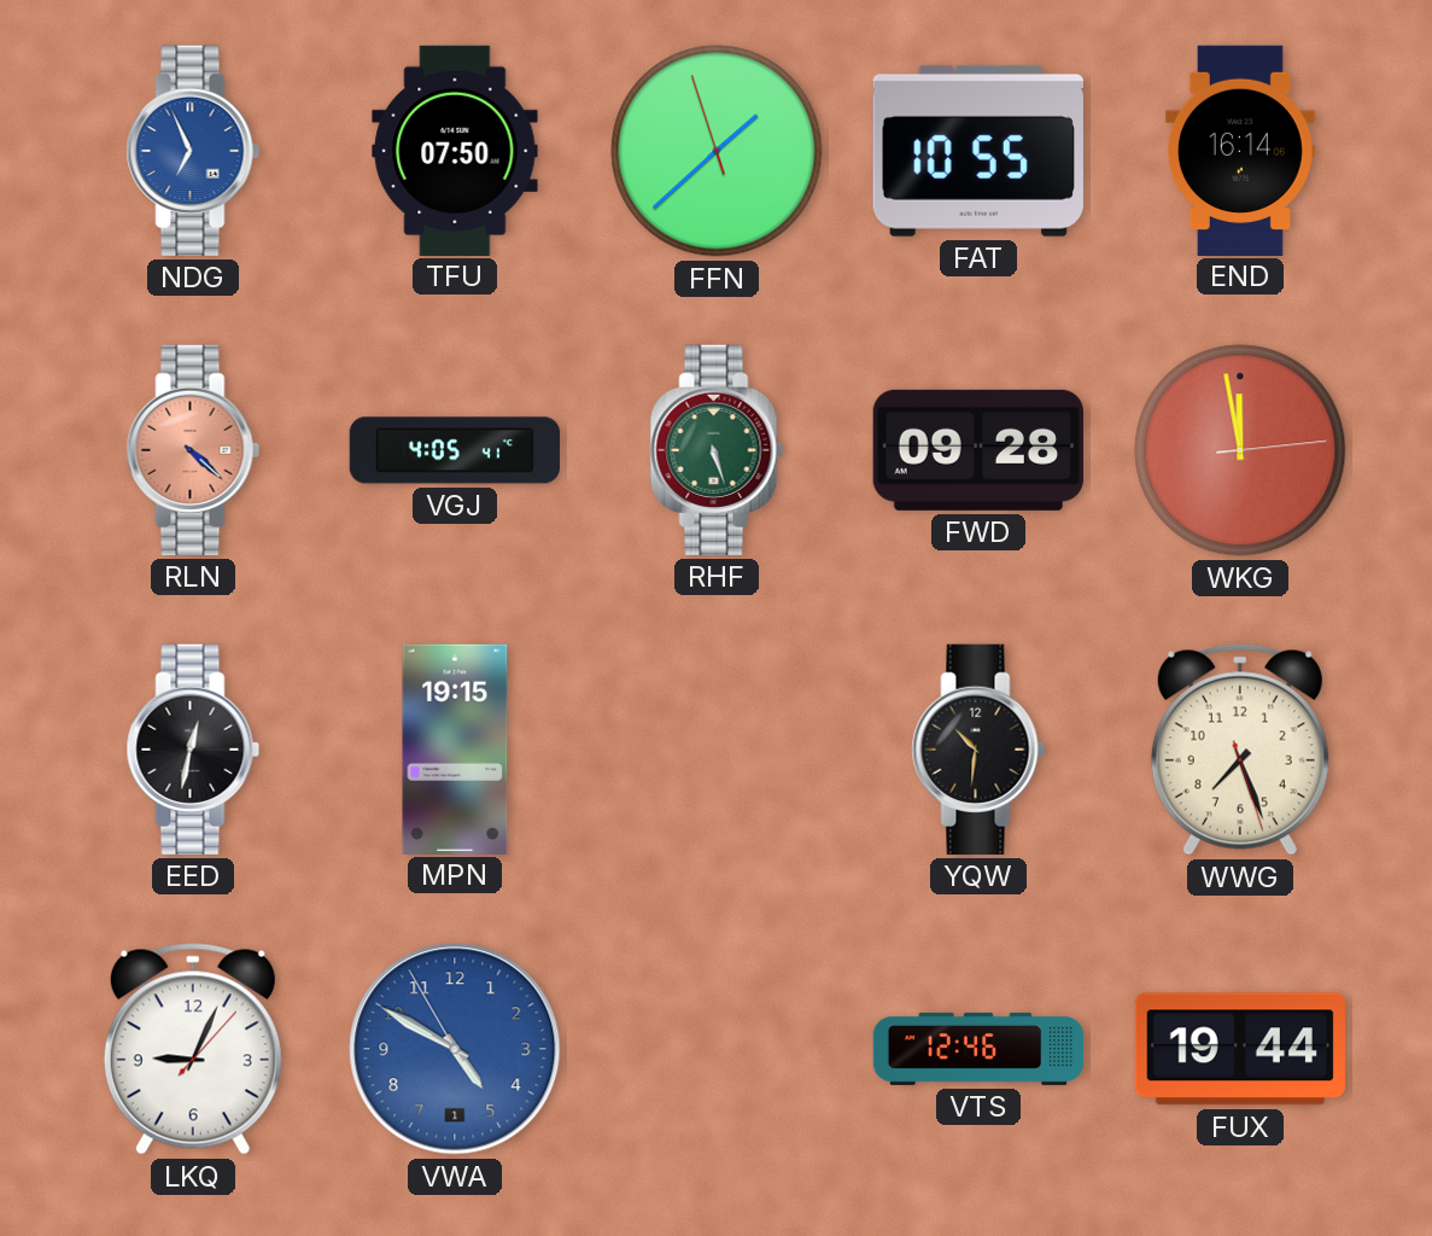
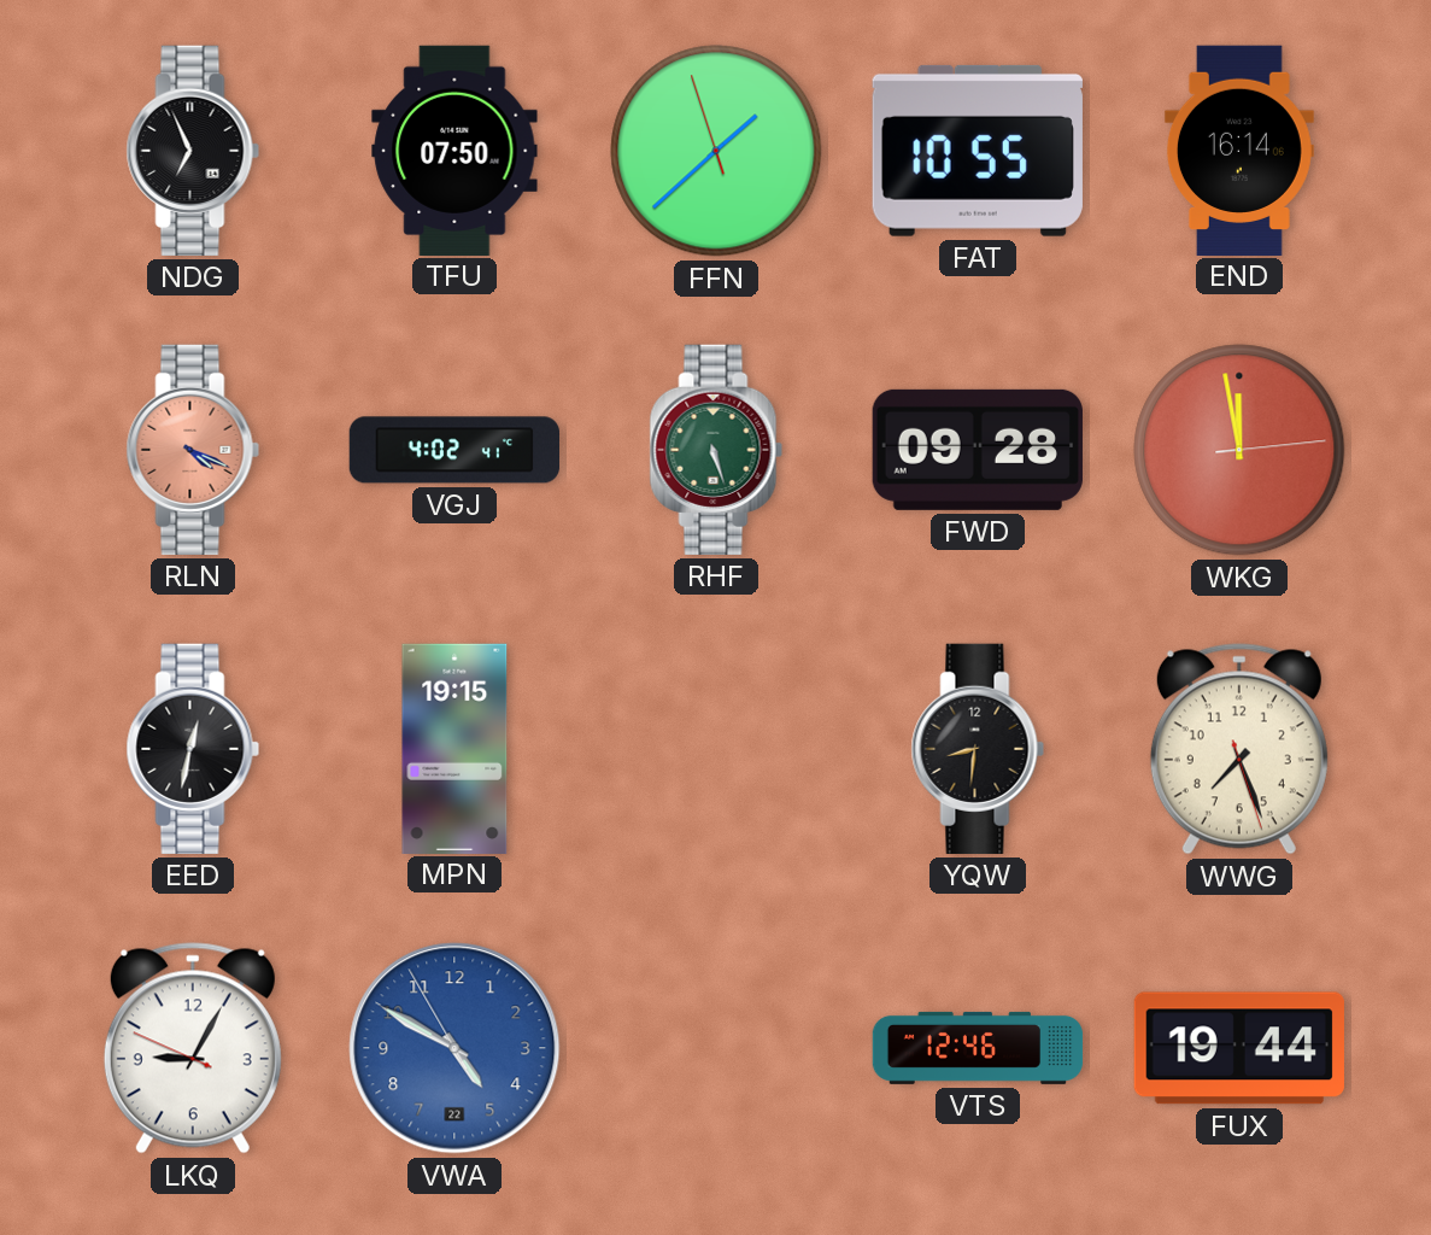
NDG dial: blue -> black (193, 151)
RLN: 4:22 -> 4:19 (193, 450)
VGJ: 4:05 -> 4:02 (453, 450)
YQW: 10:31 -> 8:31 (978, 749)
LKQ: 9:04:07 -> 9:04:49 (193, 1048)
VWA date: 1 -> 22 (454, 1048)
